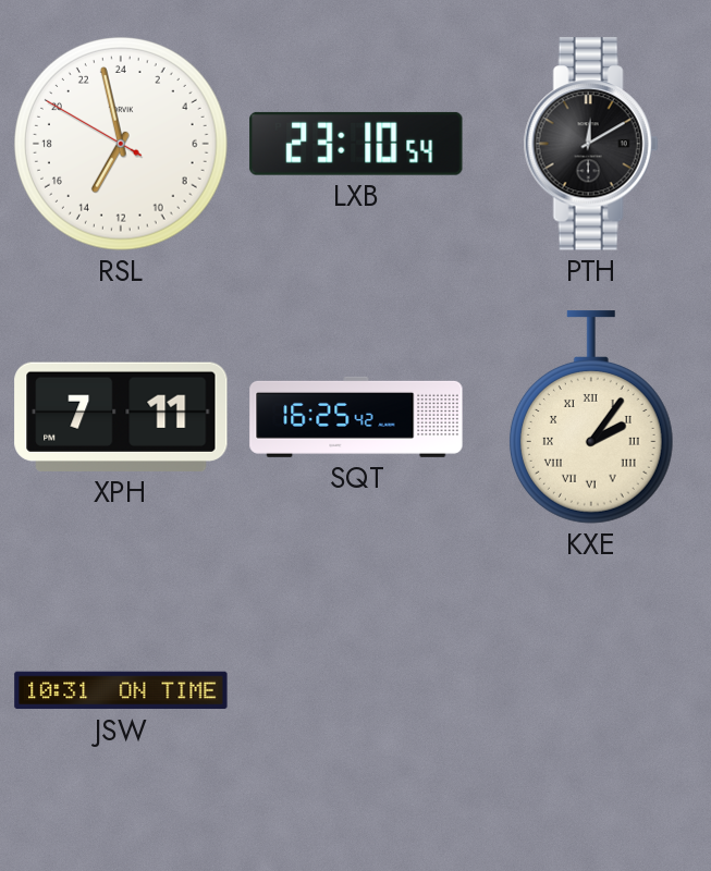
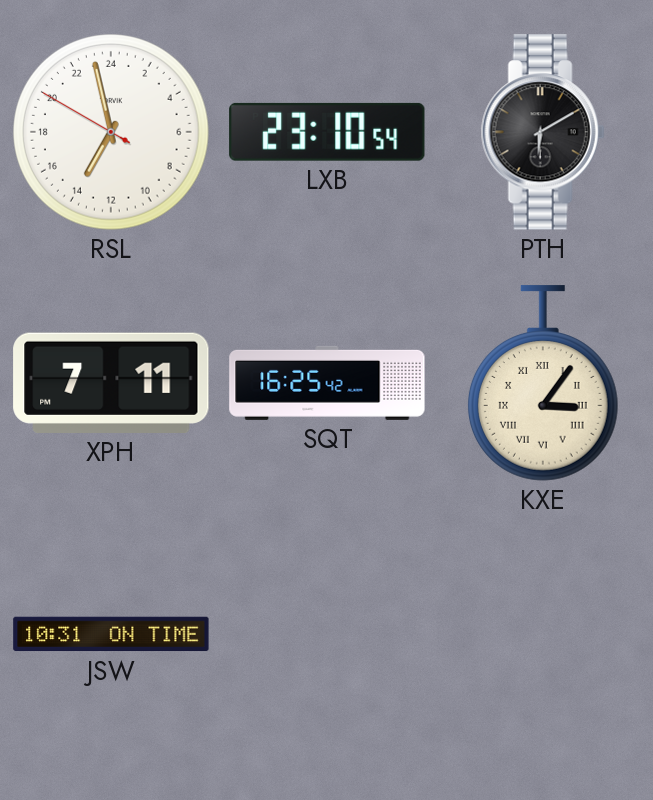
PTH: 12:10 -> 6:10 (543, 132)
KXE: 2:06 -> 3:06 (543, 383)
